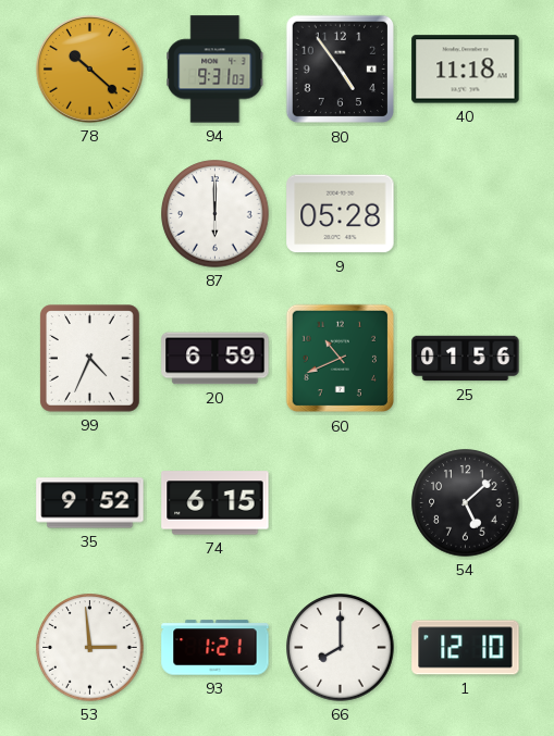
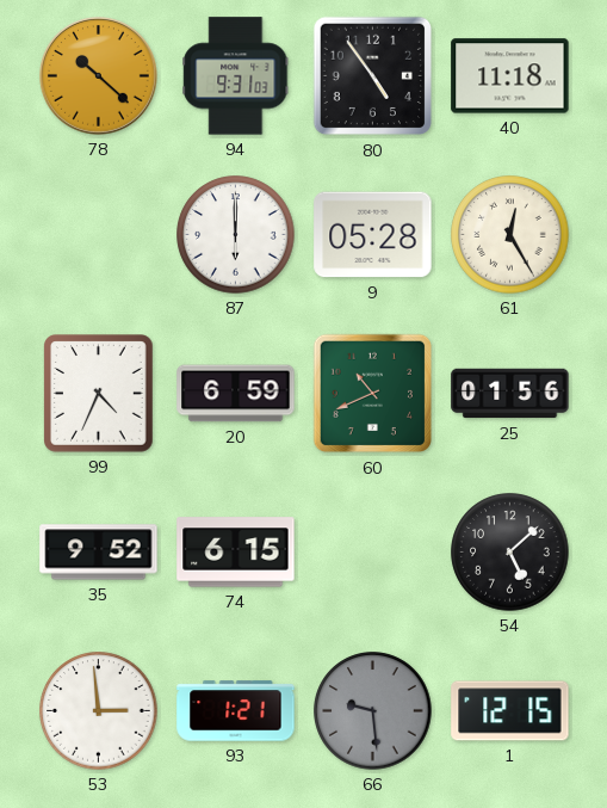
61: none -> 12:25 (510, 235)
66: 8:00 -> 9:29 (373, 711)
66 dial: white -> grey (373, 711)
1: 12:10 -> 12:15 (510, 711)
